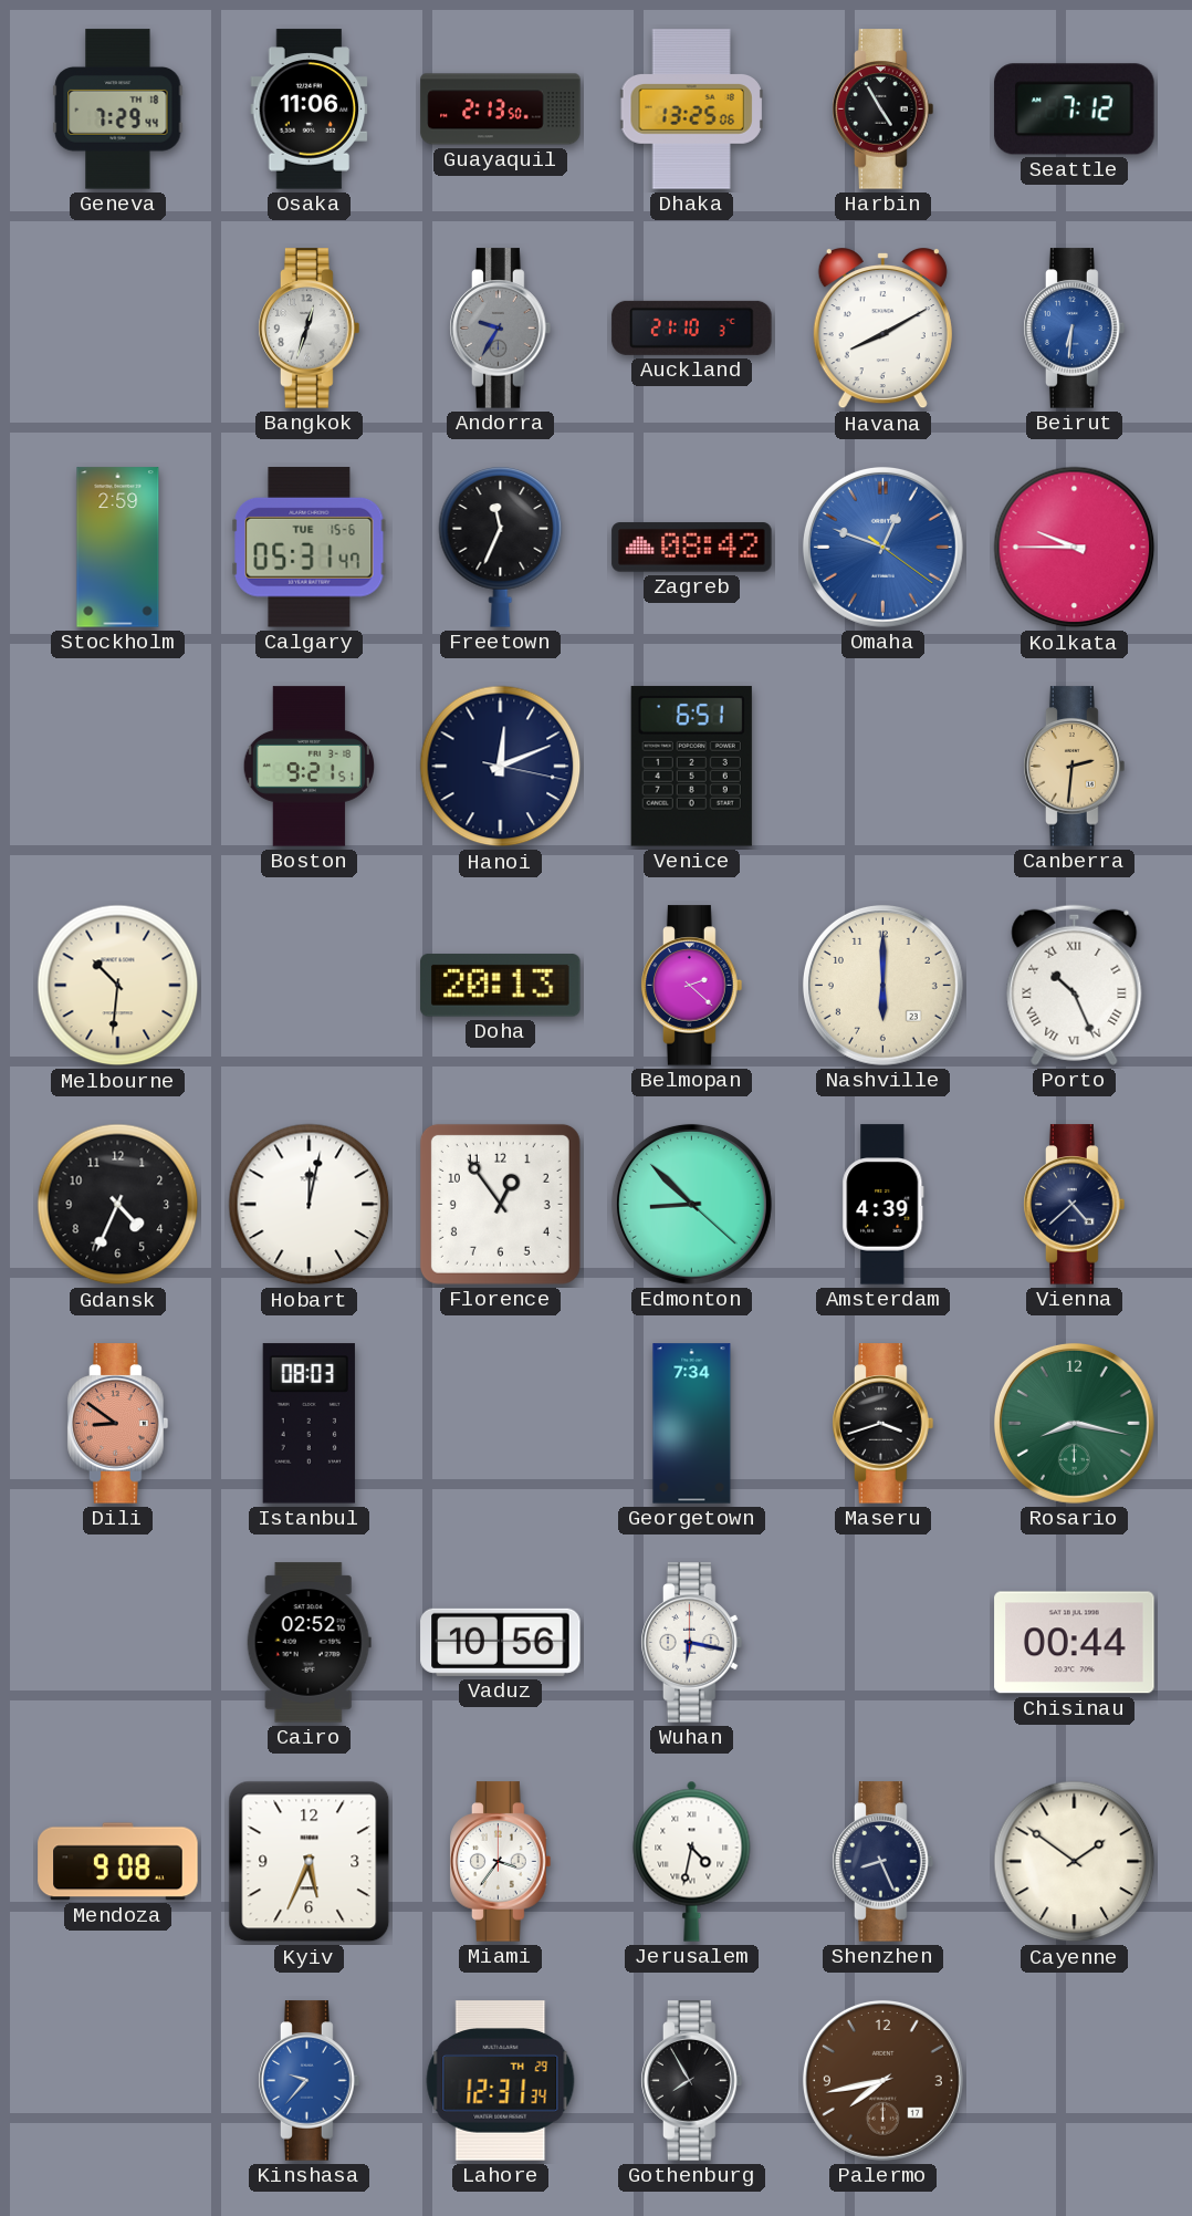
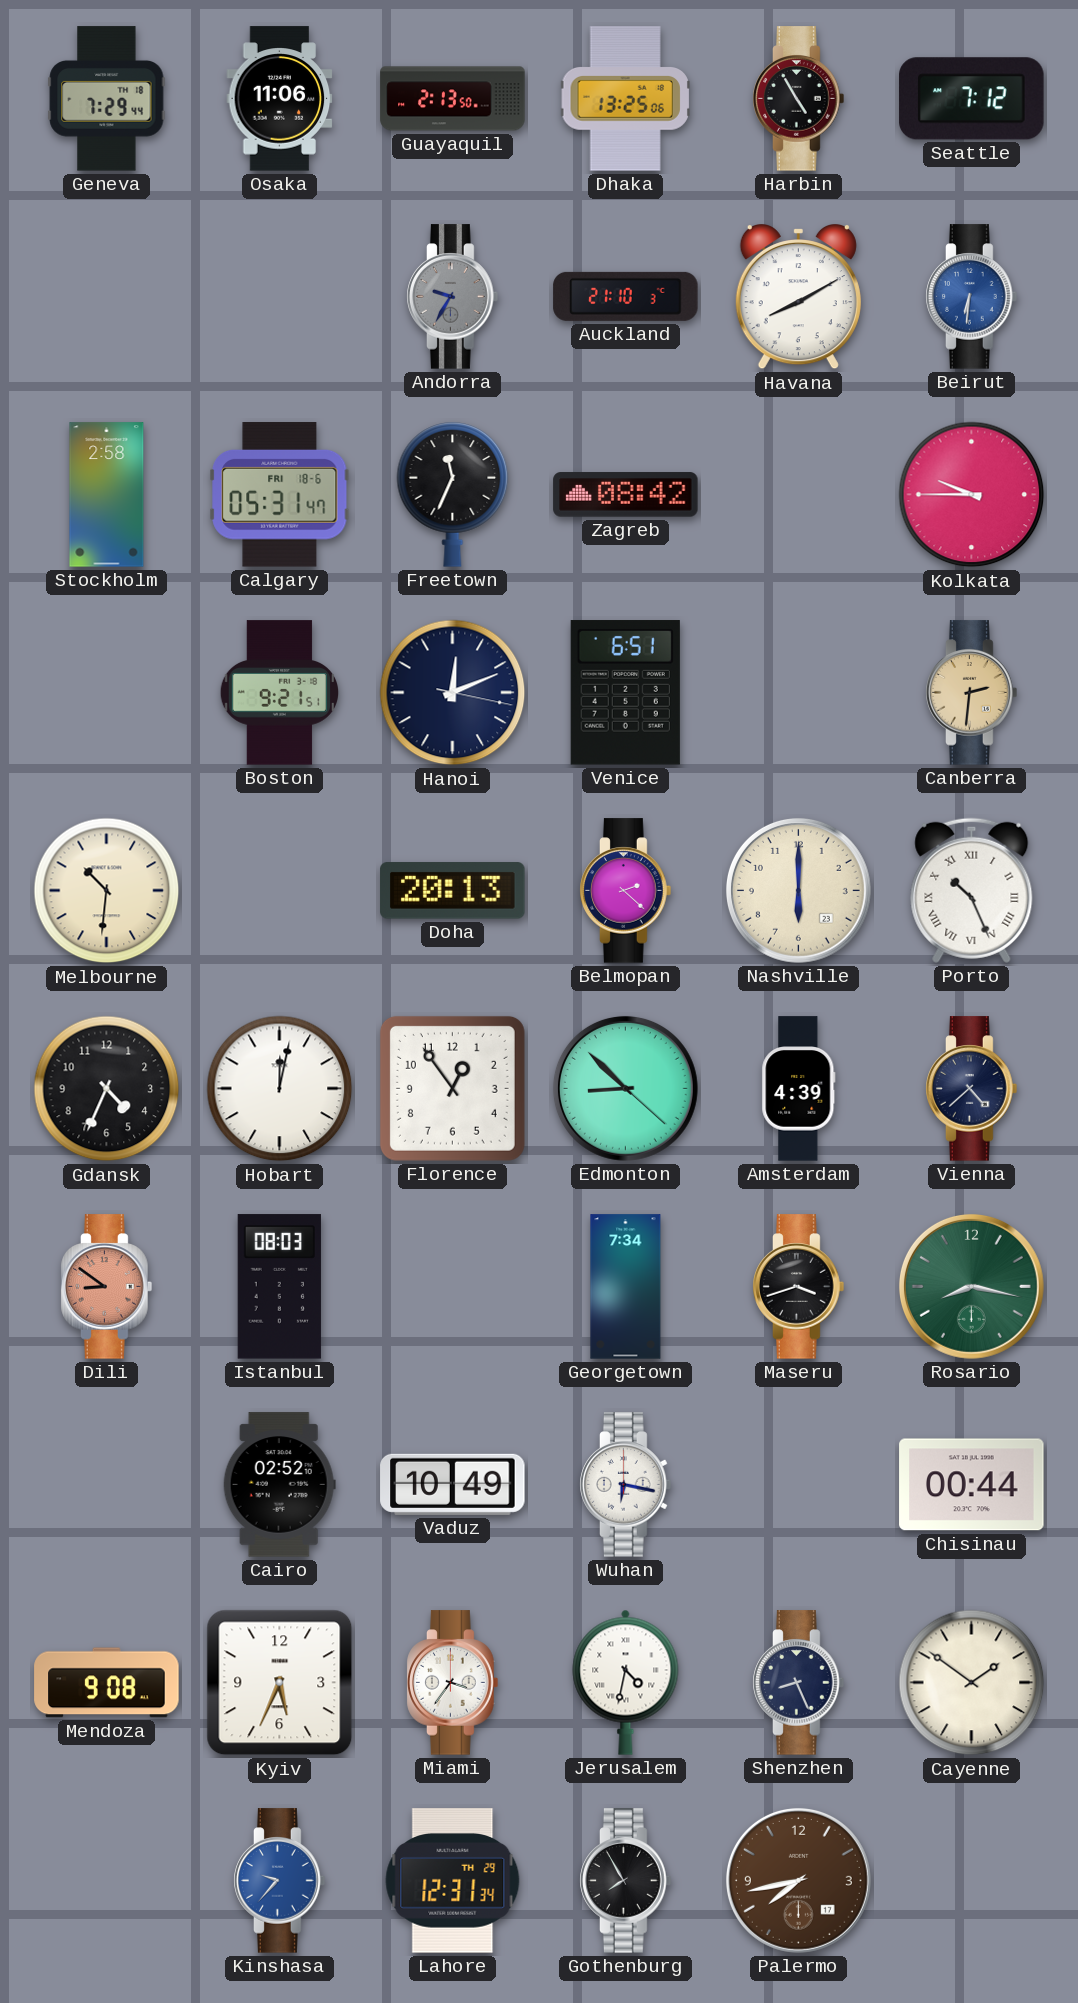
Bangkok: 12:33 -> none (310, 329)
Stockholm: 2:59 -> 2:58 (107, 495)
Calgary date: TUE 15-6 -> FRI 18-6 (280, 495)
Omaha: 12:48 -> none (882, 547)
Vaduz: 10:56 -> 10:49 (453, 1484)
